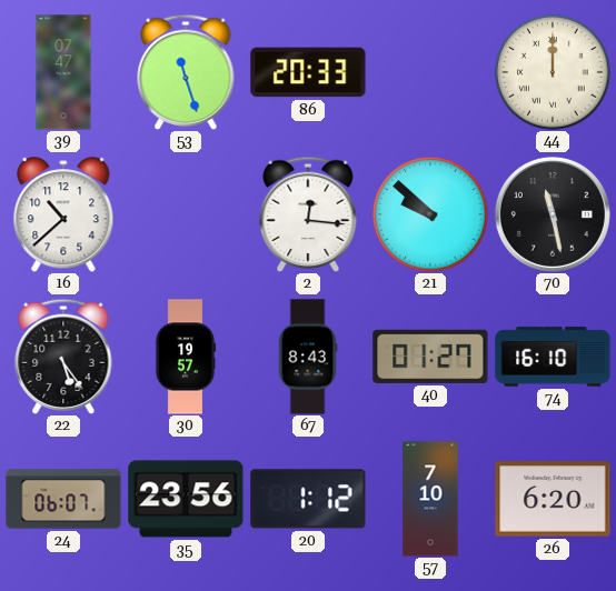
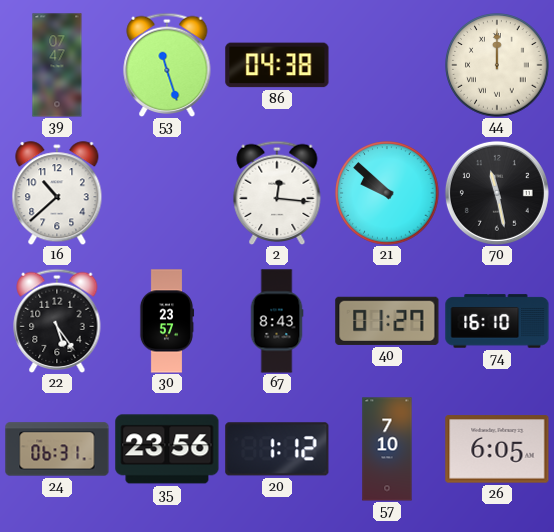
86: 20:33 -> 04:38 (277, 65)
30: 19:57 -> 23:57 (167, 321)
24: 06:07 -> 06:31 (57, 449)
26: 6:20 -> 6:05 (497, 449)
